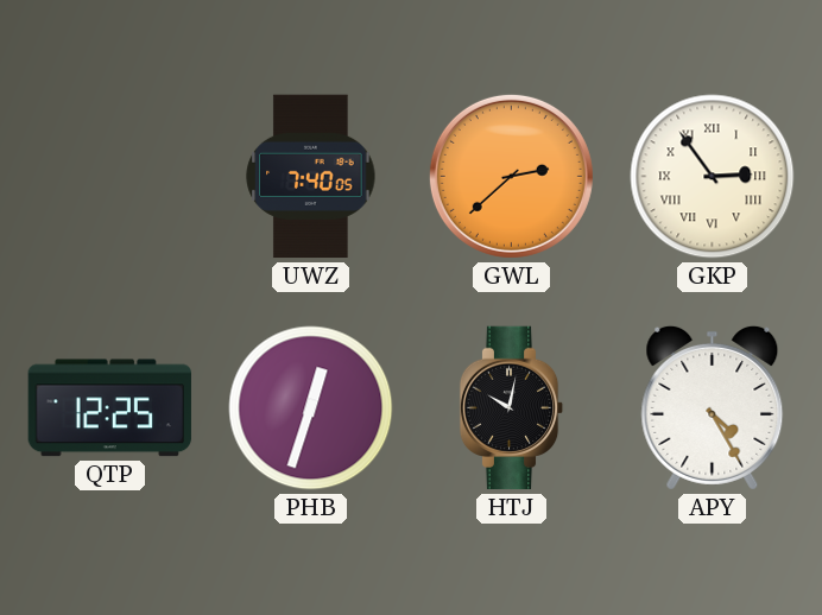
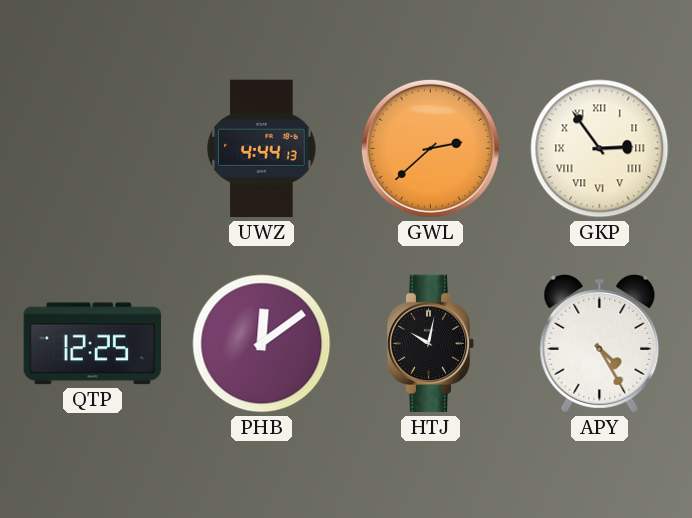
UWZ: 7:40 -> 4:44 (262, 149)
PHB: 12:33 -> 12:09 (262, 344)
